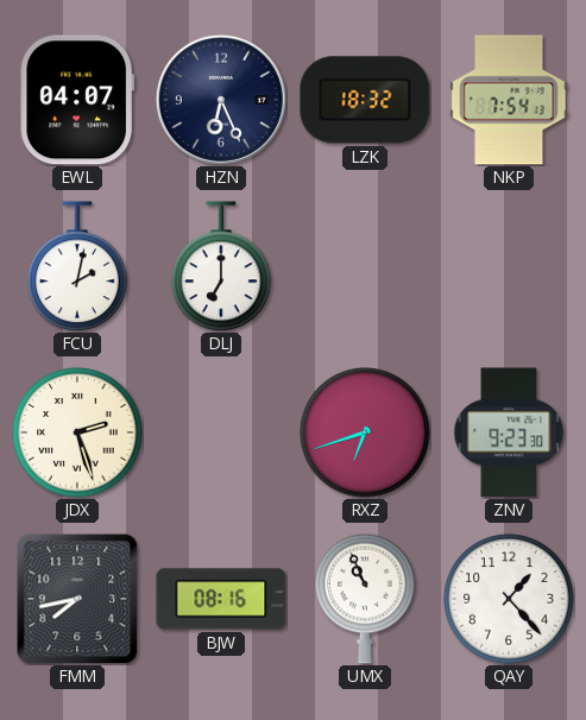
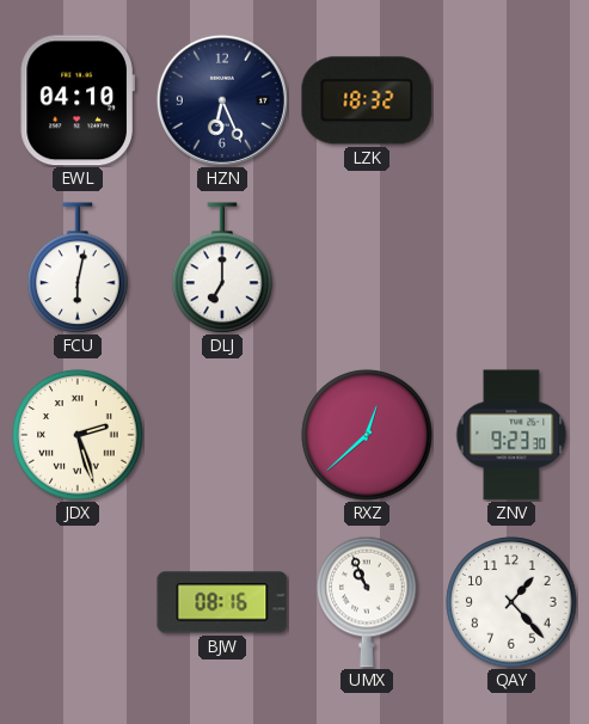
EWL: 04:07 -> 04:10 (78, 100)
NKP: 7:54 -> none (509, 100)
FCU: 2:02 -> 6:02 (78, 268)
RXZ: 6:42 -> 12:38 (367, 435)
FMM: 7:43 -> none (77, 599)
